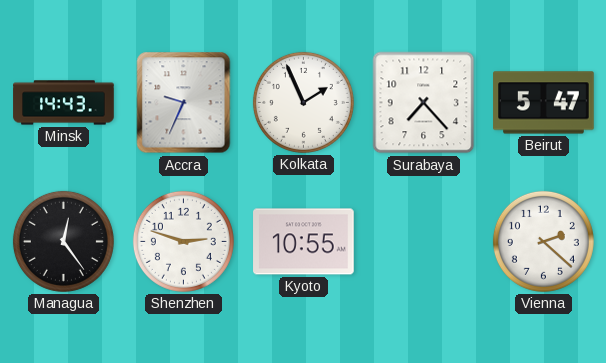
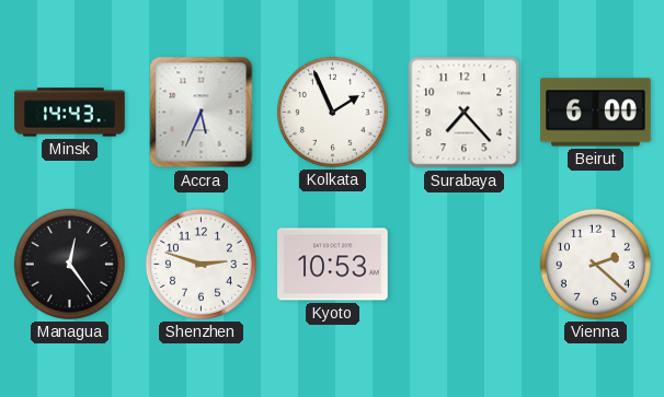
Accra: 9:34 -> 5:34 (202, 113)
Beirut: 5:47 -> 6:00 (596, 113)
Kyoto: 10:55 -> 10:53 (333, 265)
